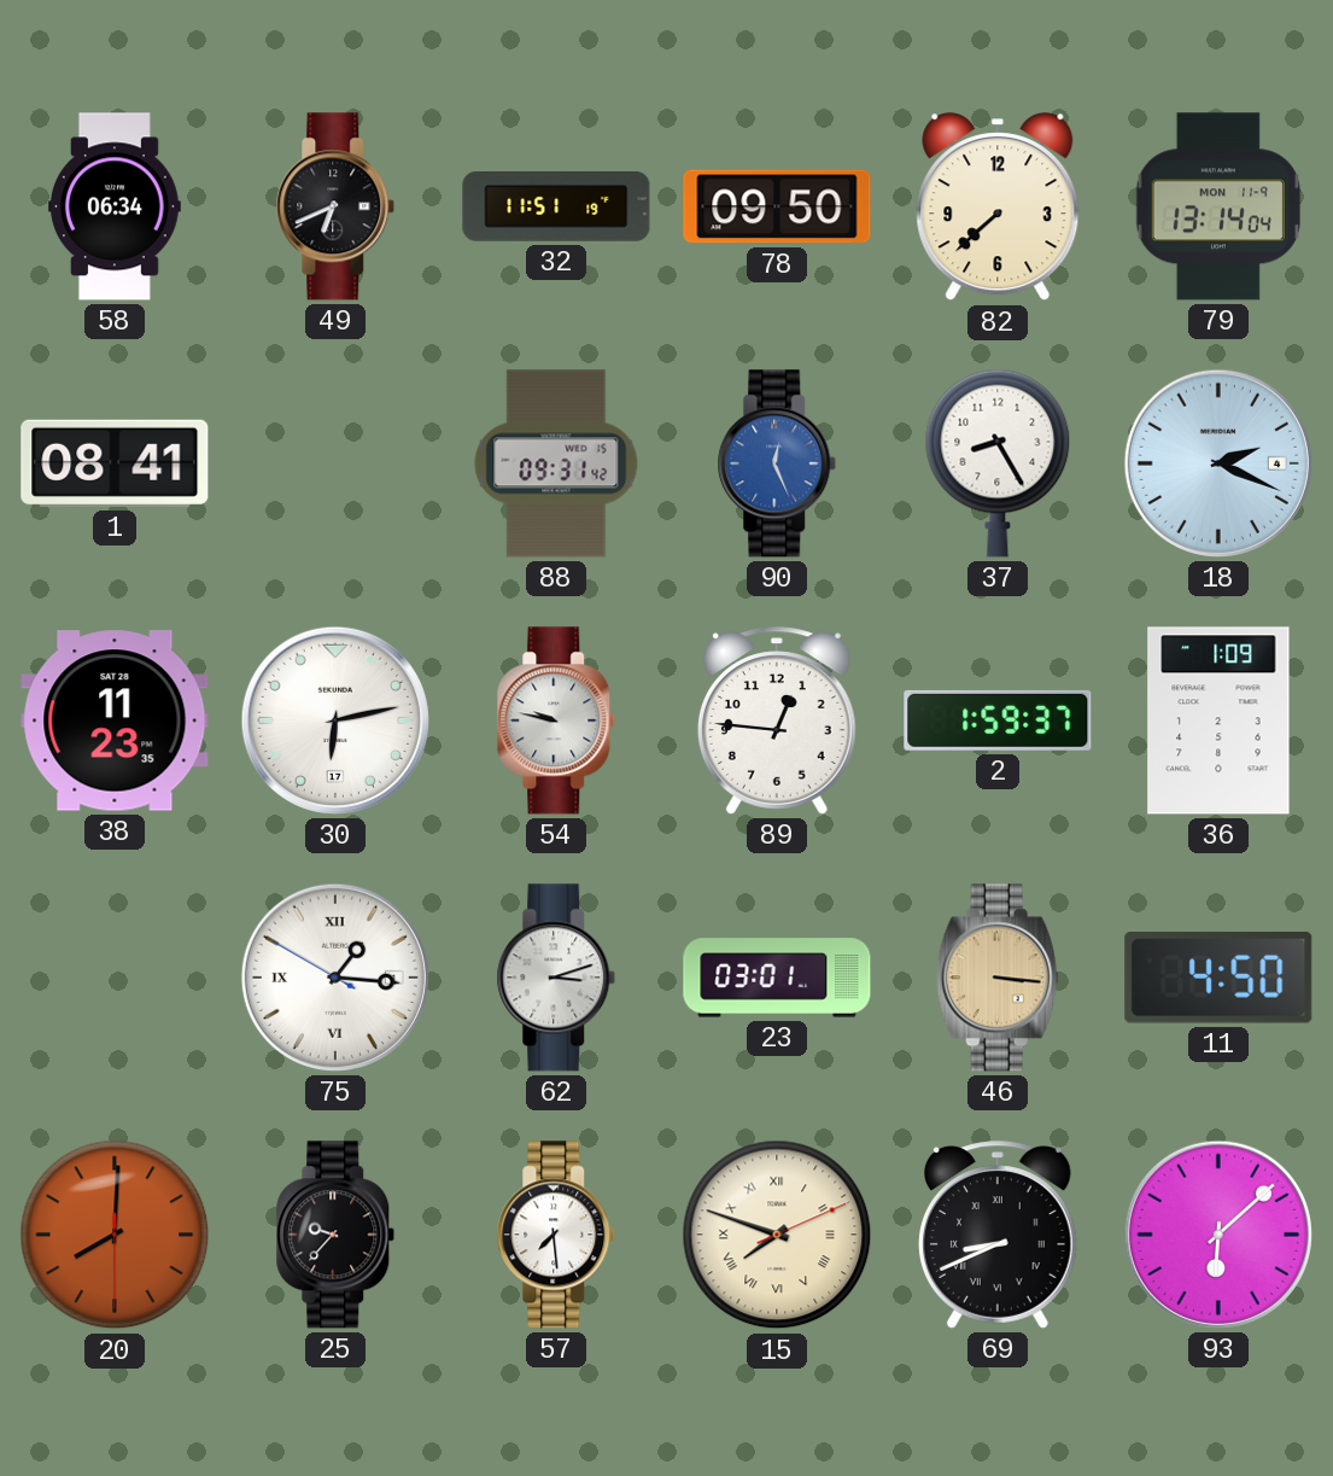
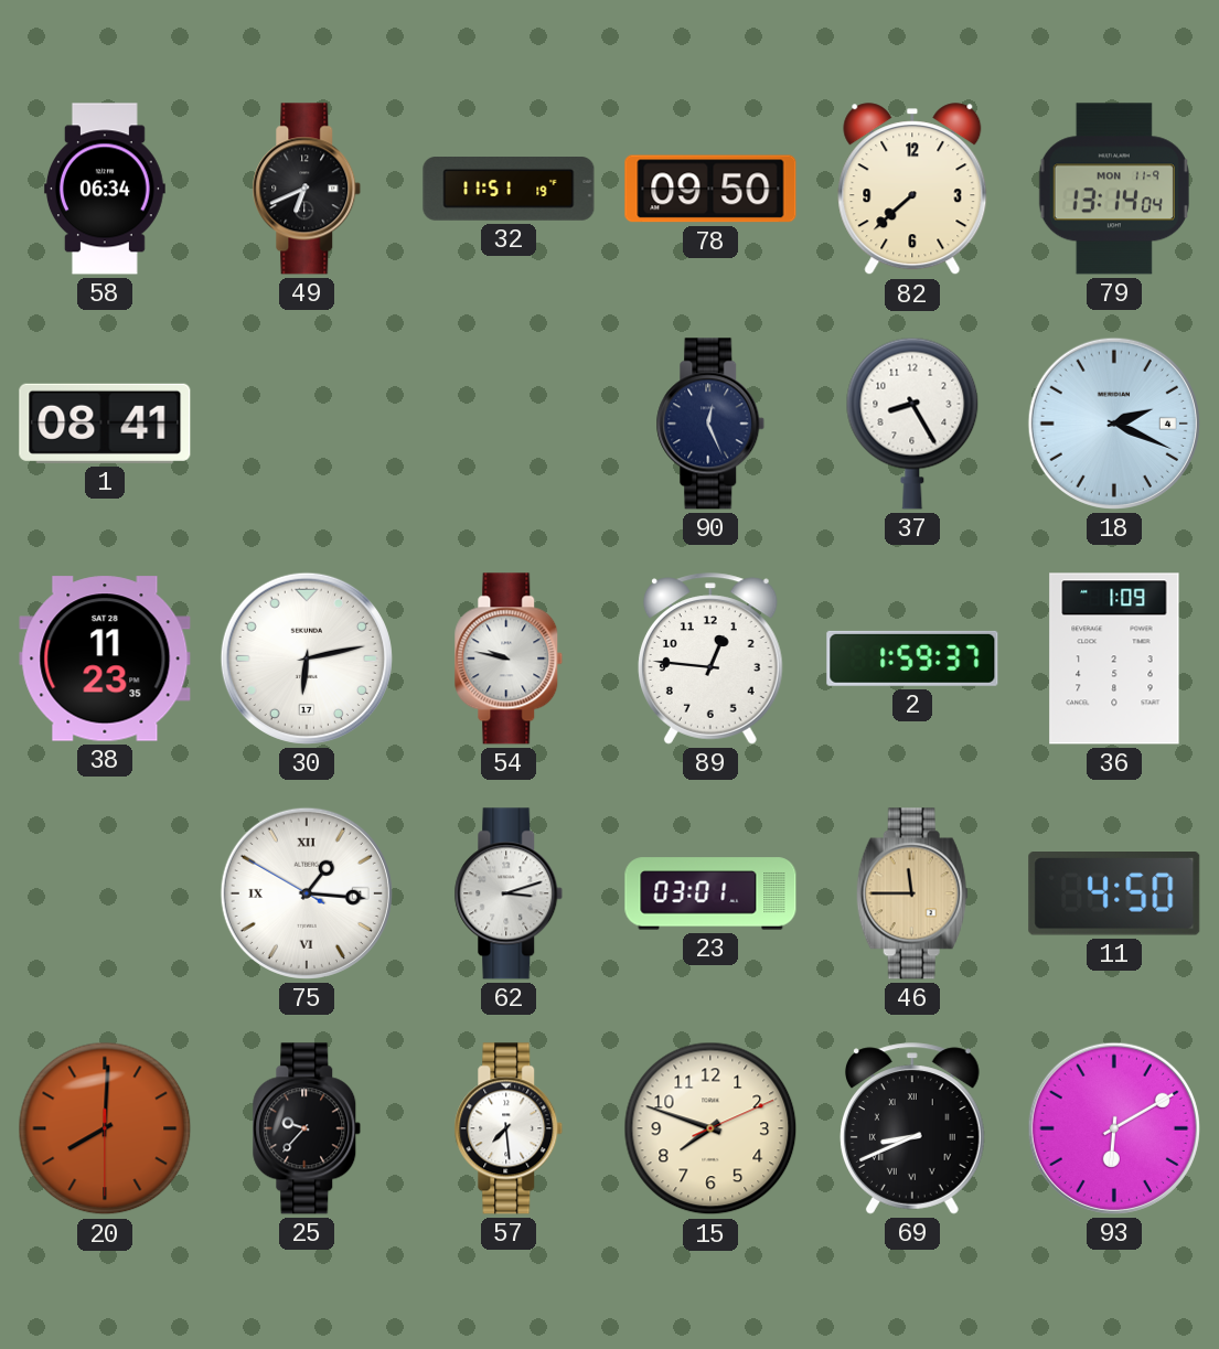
88: 09:31 -> none (556, 463)
90 dial: blue -> navy (710, 424)
46: 3:16 -> 11:45 (912, 893)
15 numerals: Roman -> Arabic (710, 1128)
93: 6:08 -> 6:10 (1114, 1128)
